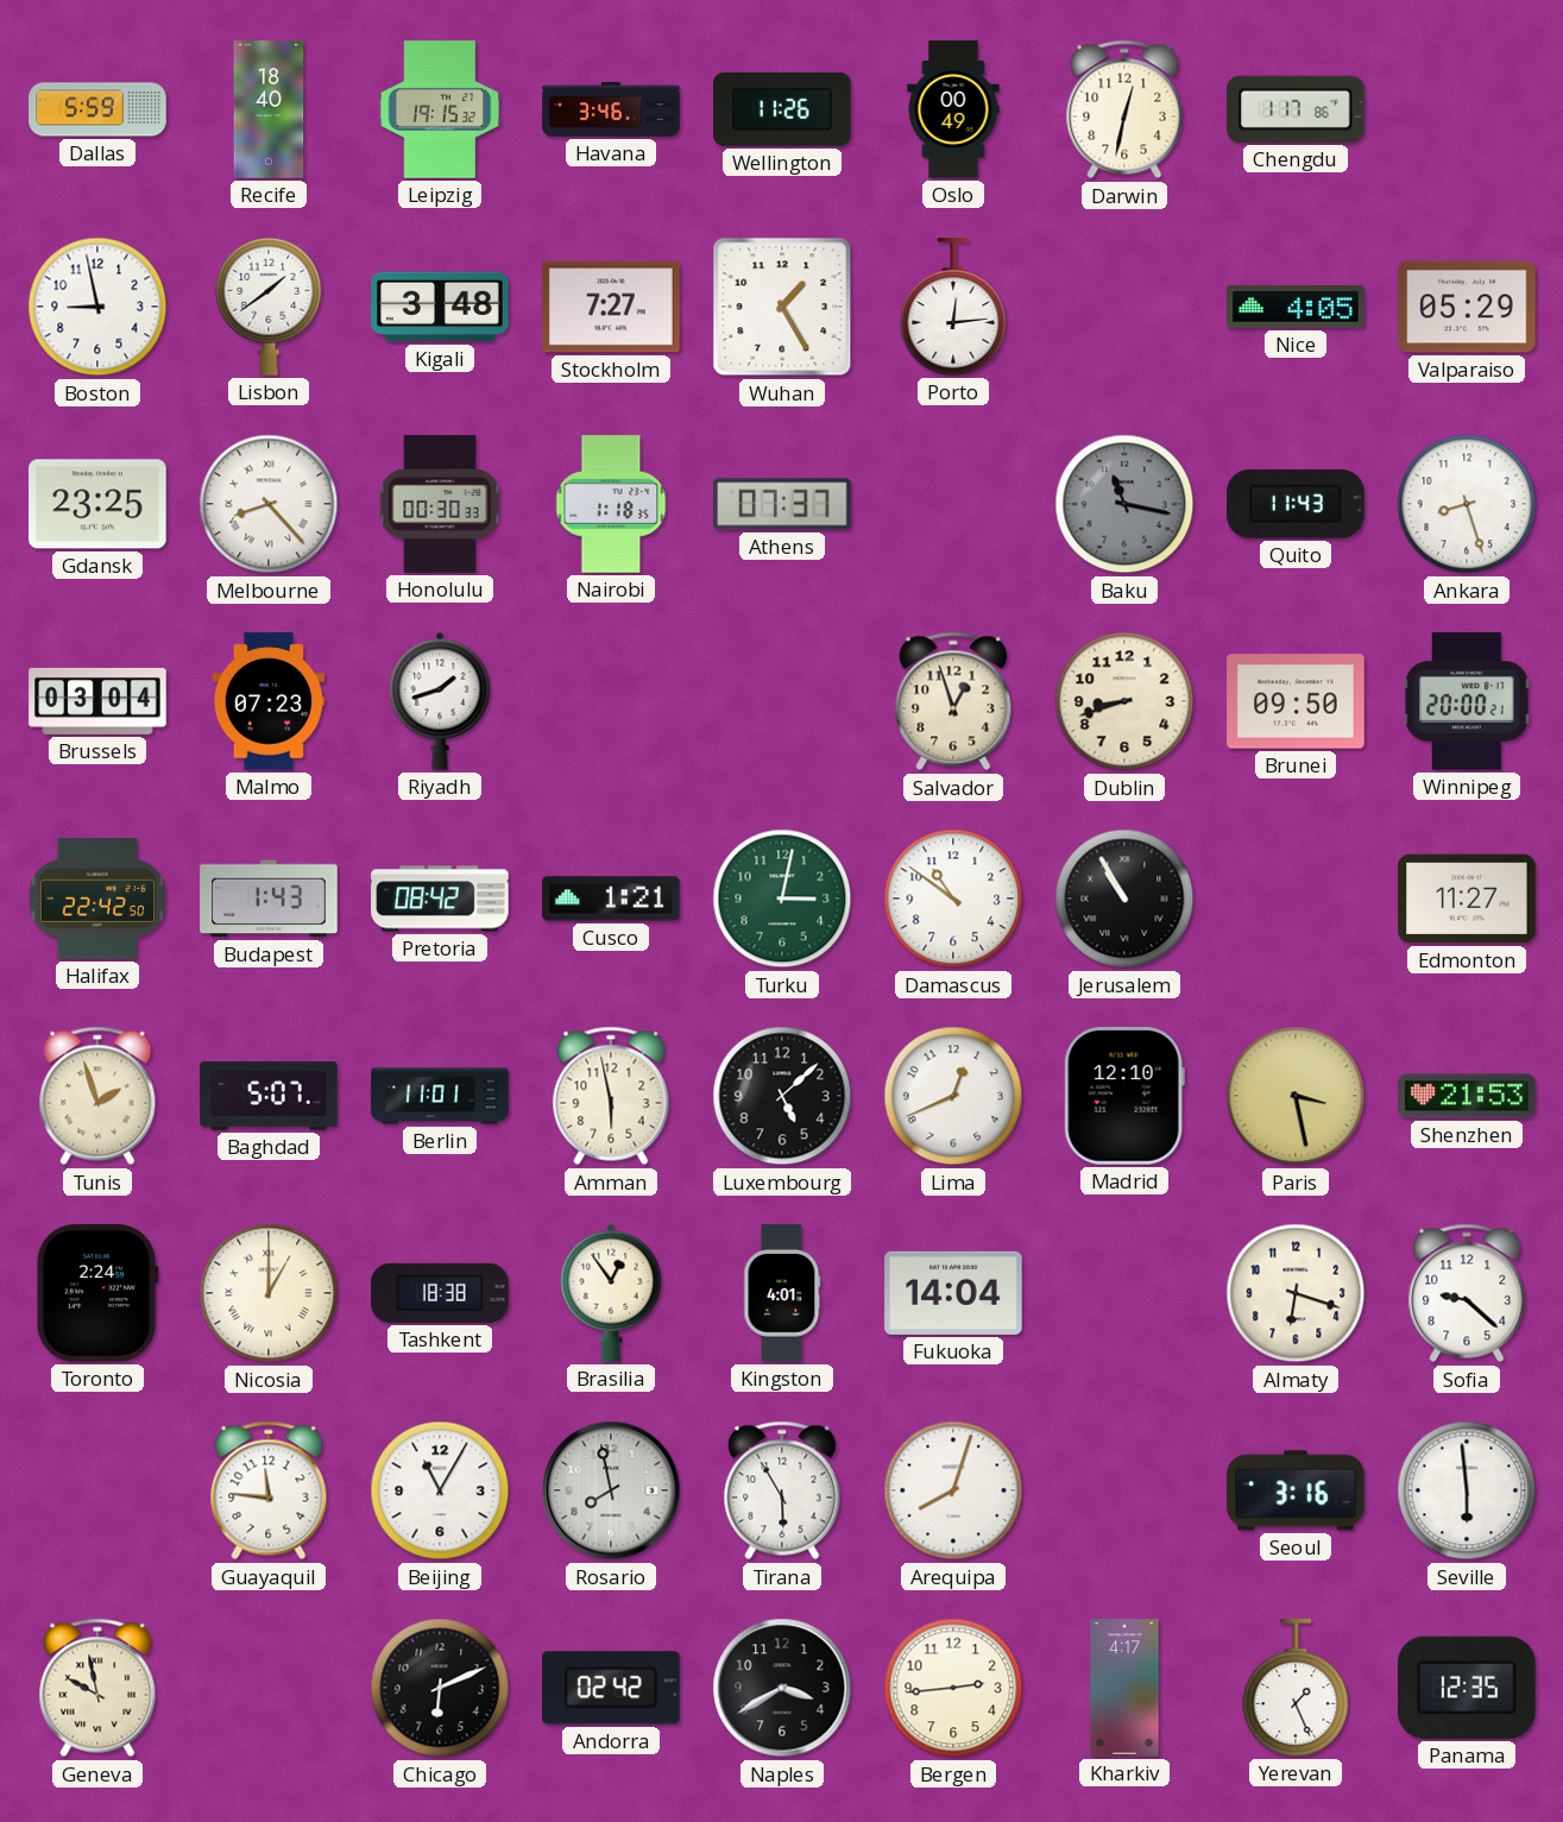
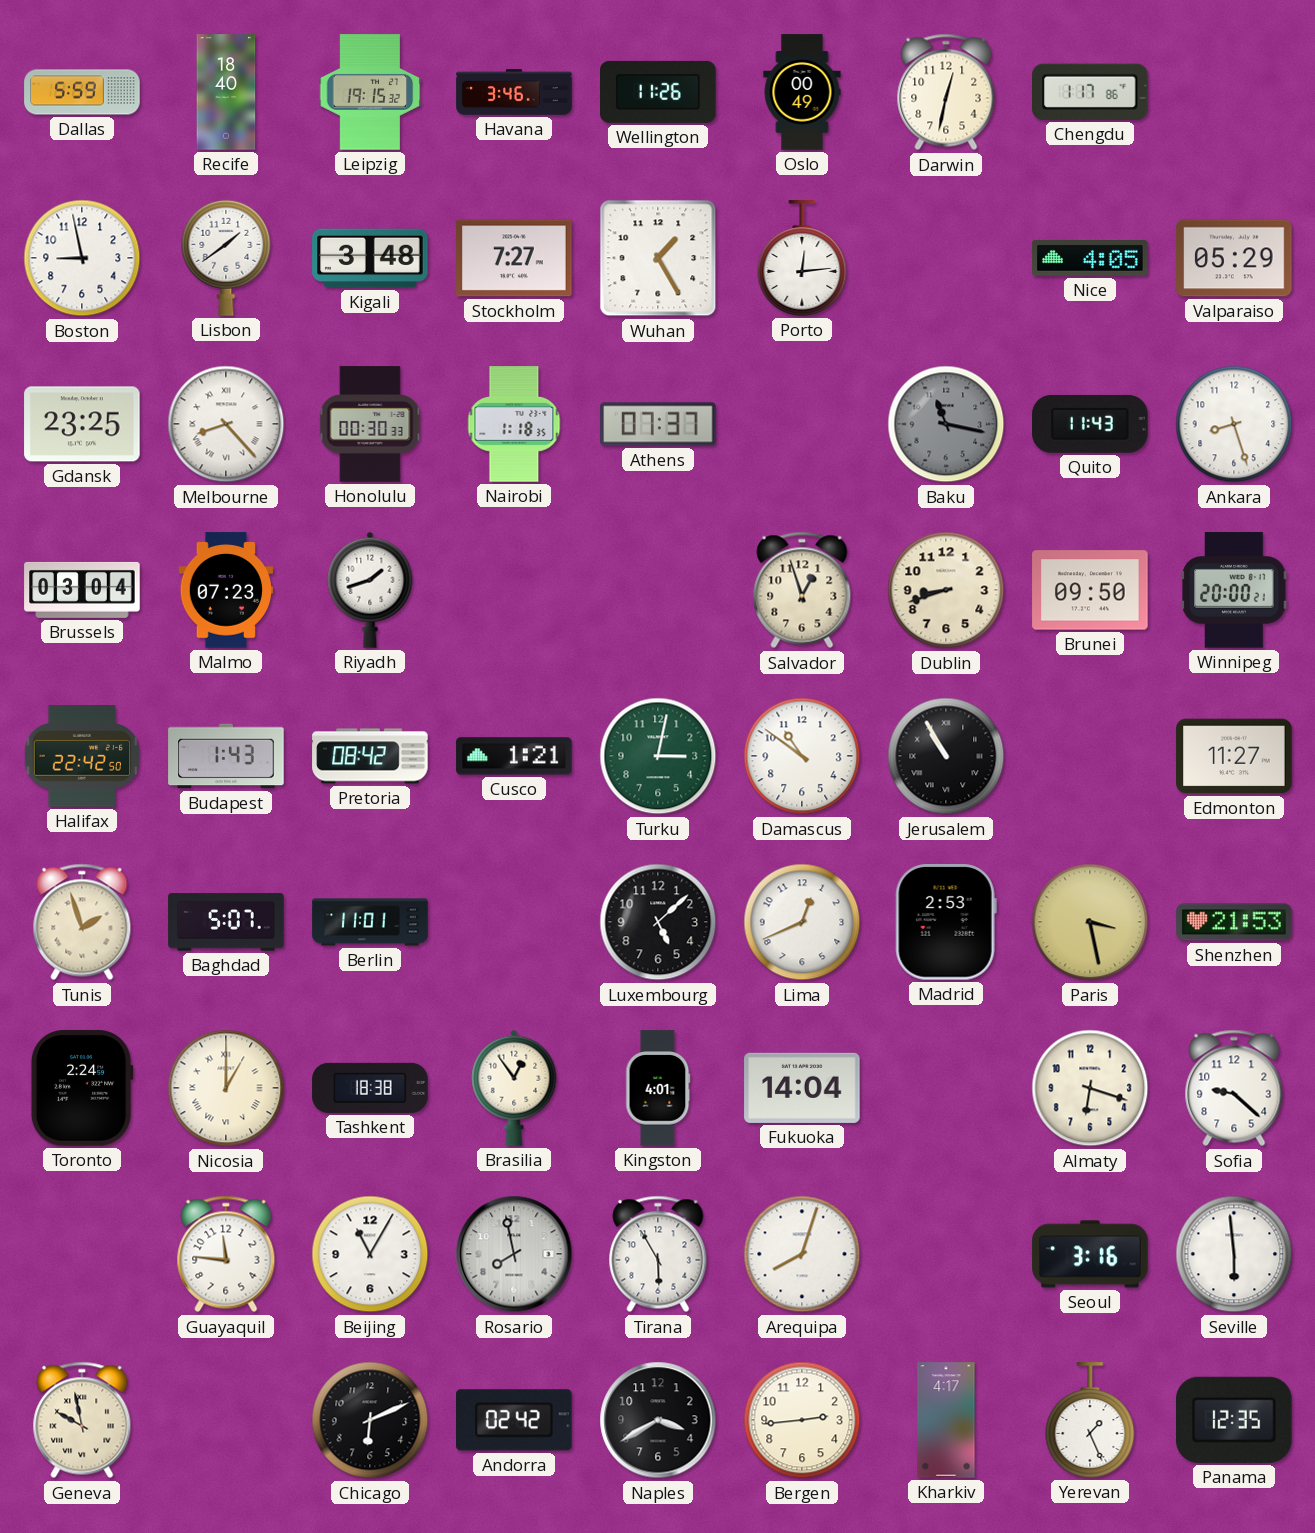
Amman: 5:58 -> none (611, 1096)
Madrid: 12:10 -> 2:53 (946, 922)
